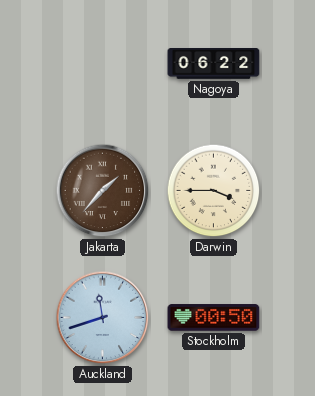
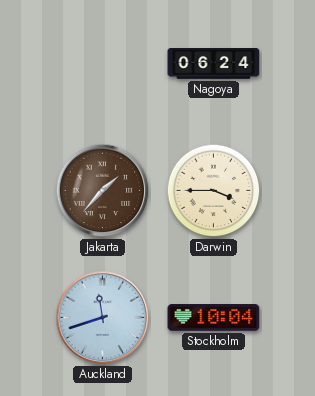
Nagoya: 06:22 -> 06:24 (214, 64)
Stockholm: 00:50 -> 10:04 (214, 318)
